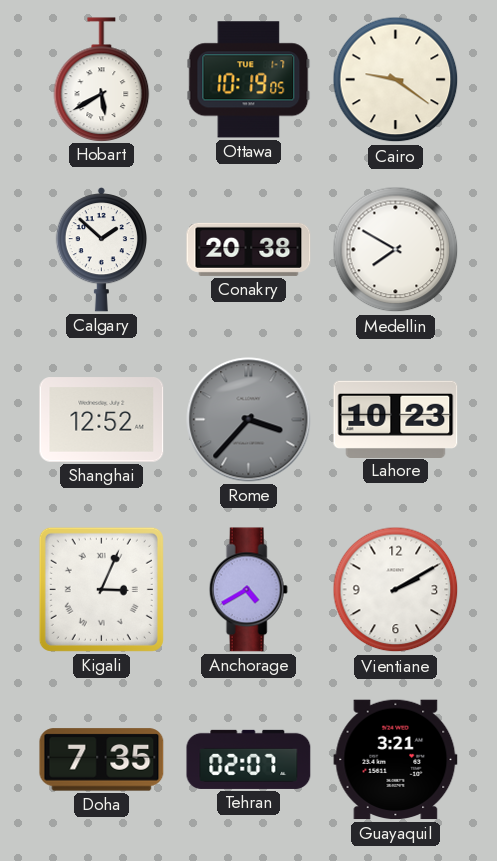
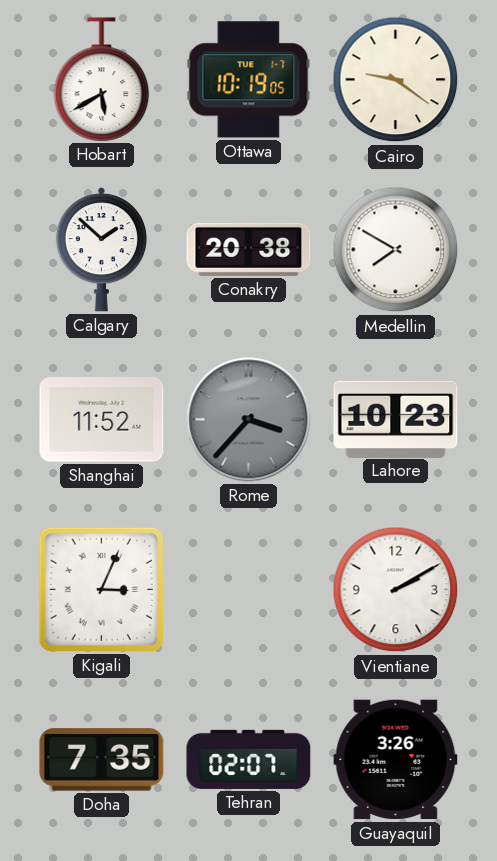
Shanghai: 12:52 -> 11:52 (102, 420)
Anchorage: 4:40 -> none (248, 590)
Guayaquil: 3:21 -> 3:26 (396, 760)
